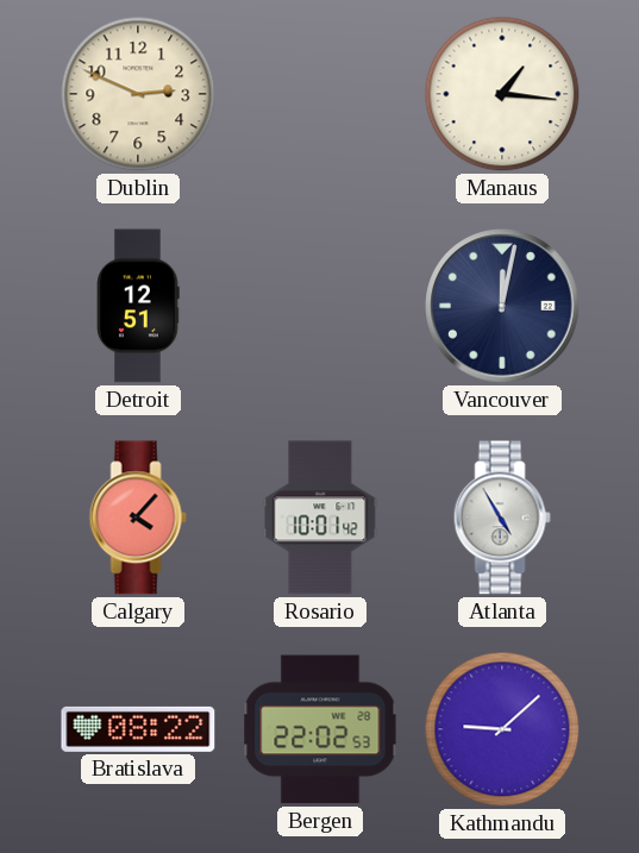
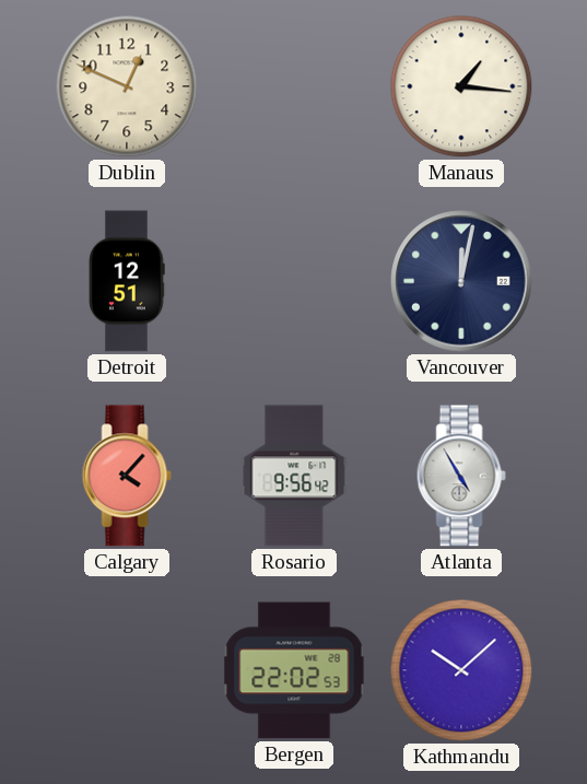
Dublin: 2:49 -> 12:49 (127, 86)
Rosario: 10:01 -> 9:56 (294, 476)
Bratislava: 08:22 -> none (138, 729)
Kathmandu: 9:08 -> 10:08 (461, 670)
